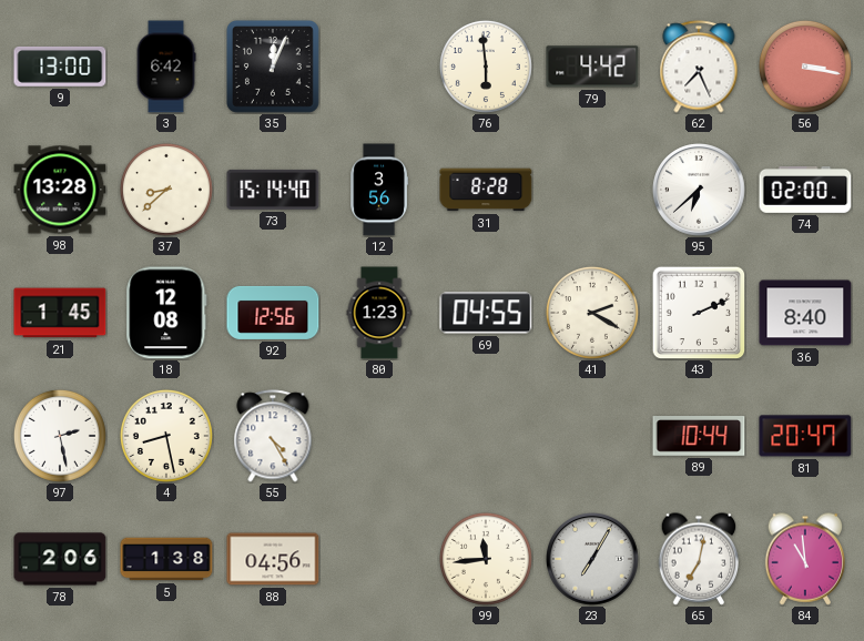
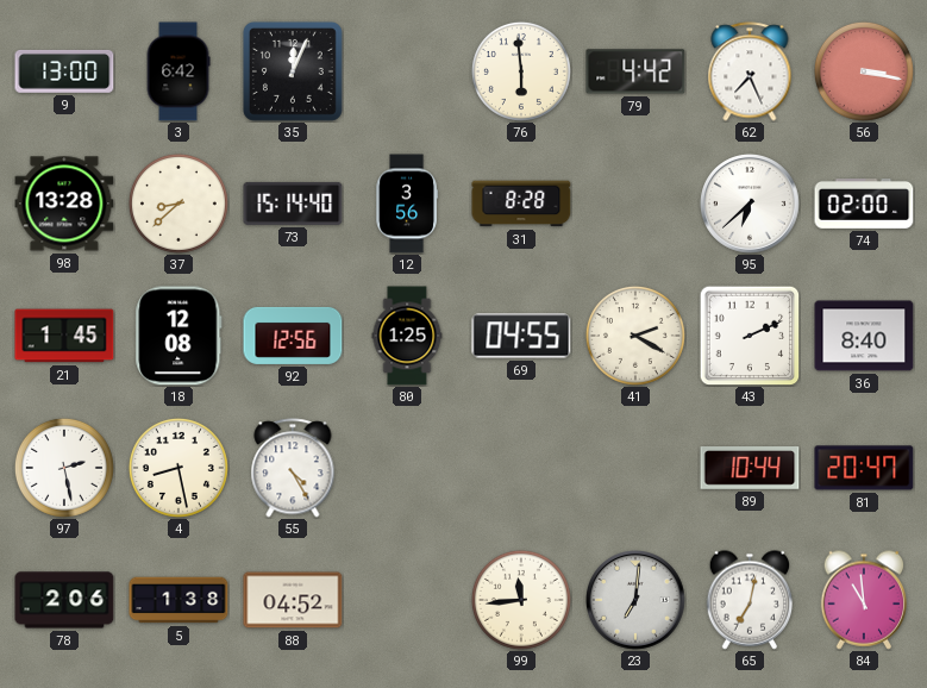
80: 1:23 -> 1:25 (407, 336)
88: 04:56 -> 04:52 (293, 600)
23: 7:05 -> 7:01 (637, 601)
